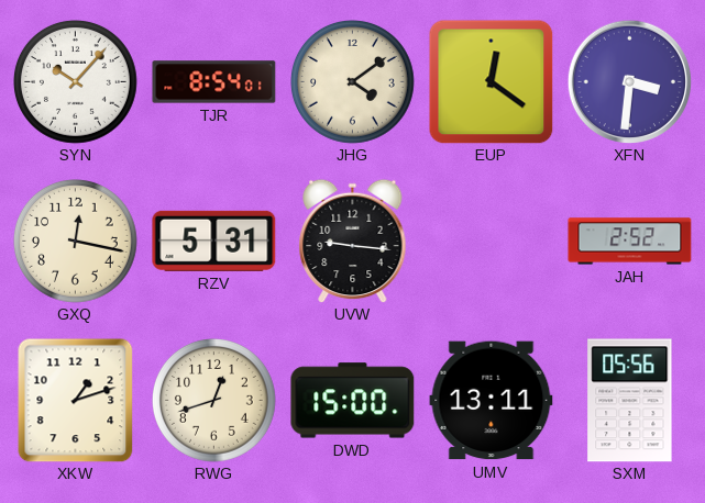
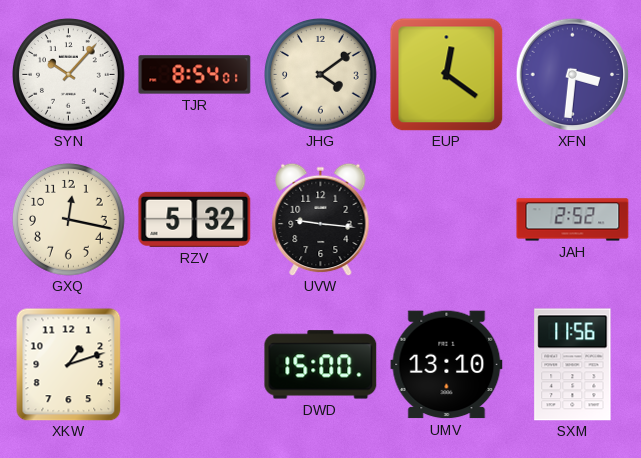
RZV: 5:31 -> 5:32 (195, 219)
RWG: 12:42 -> none (214, 401)
UMV: 13:11 -> 13:10 (447, 365)
SXM: 05:56 -> 11:56 (573, 365)
